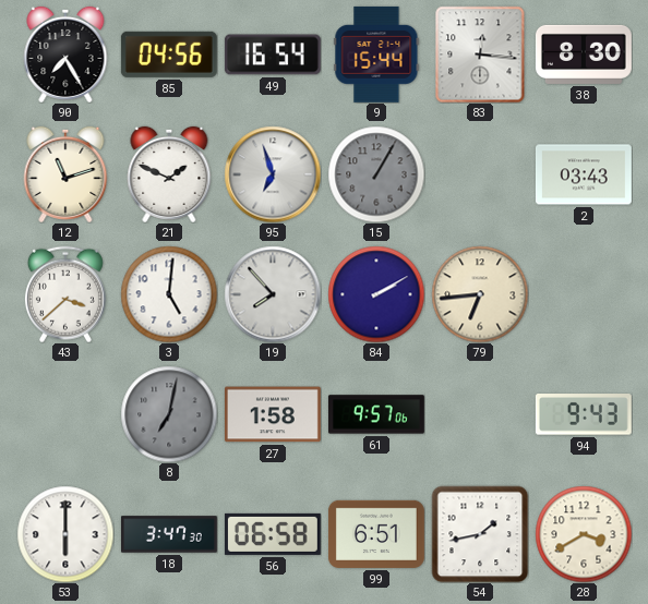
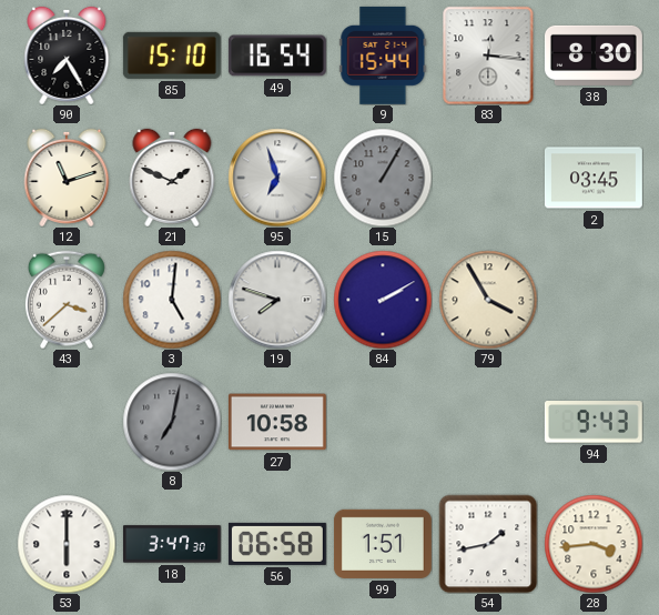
85: 04:56 -> 15:10 (172, 56)
2: 03:43 -> 03:45 (594, 178)
19: 7:53 -> 7:48 (277, 300)
79: 6:44 -> 3:55 (488, 300)
27: 1:58 -> 10:58 (277, 422)
61: 9:57 -> none (376, 414)
99: 6:51 -> 1:51 (383, 544)
28: 3:40 -> 3:44 (594, 544)
